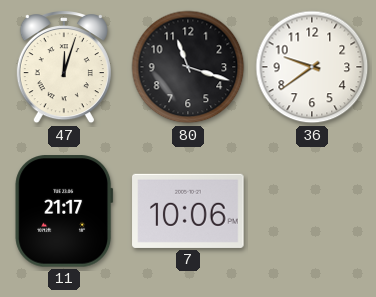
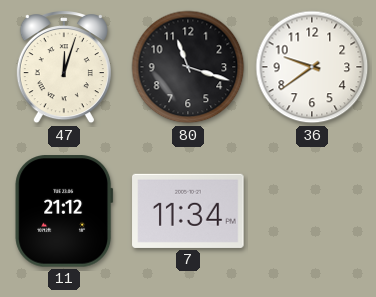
11: 21:17 -> 21:12 (64, 211)
7: 10:06 -> 11:34 (188, 211)
